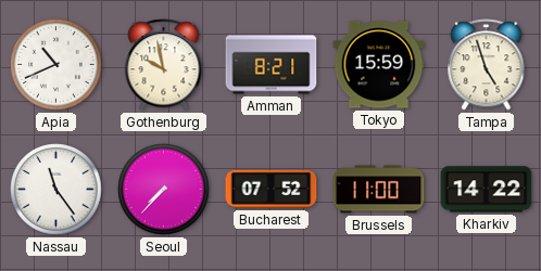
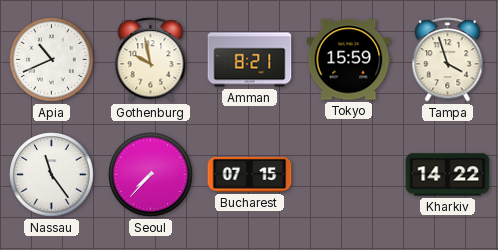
Tampa: 4:57 -> 3:57 (448, 60)
Bucharest: 07:52 -> 07:15 (250, 174)
Brussels: 11:00 -> none (379, 190)
